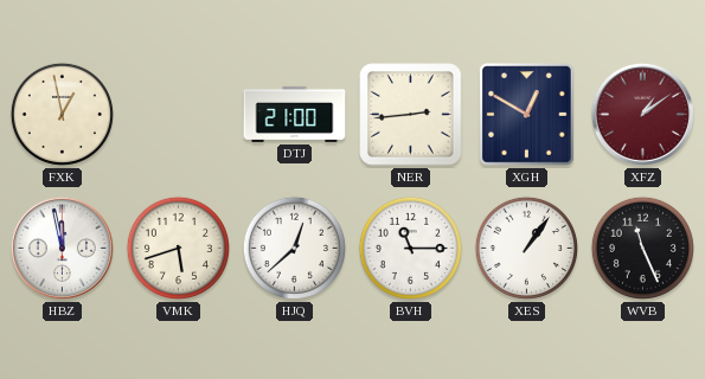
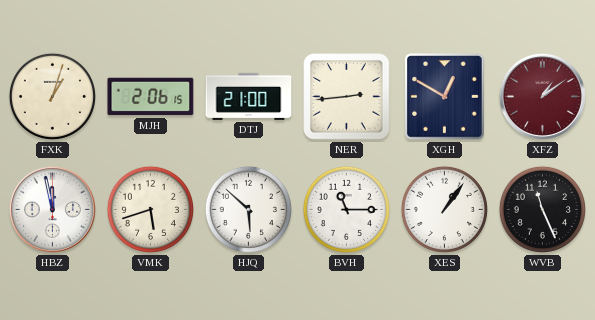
FXK: 12:58 -> 1:03 (52, 96)
MJH: none -> 2:06 (151, 97)
HJQ: 12:38 -> 5:52 (248, 209)
